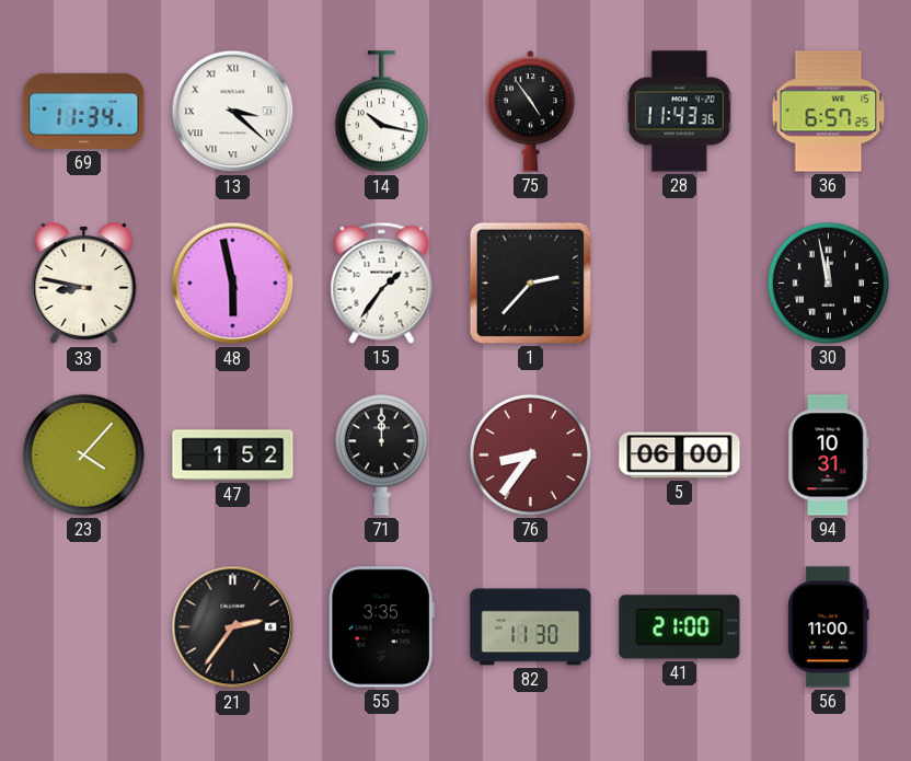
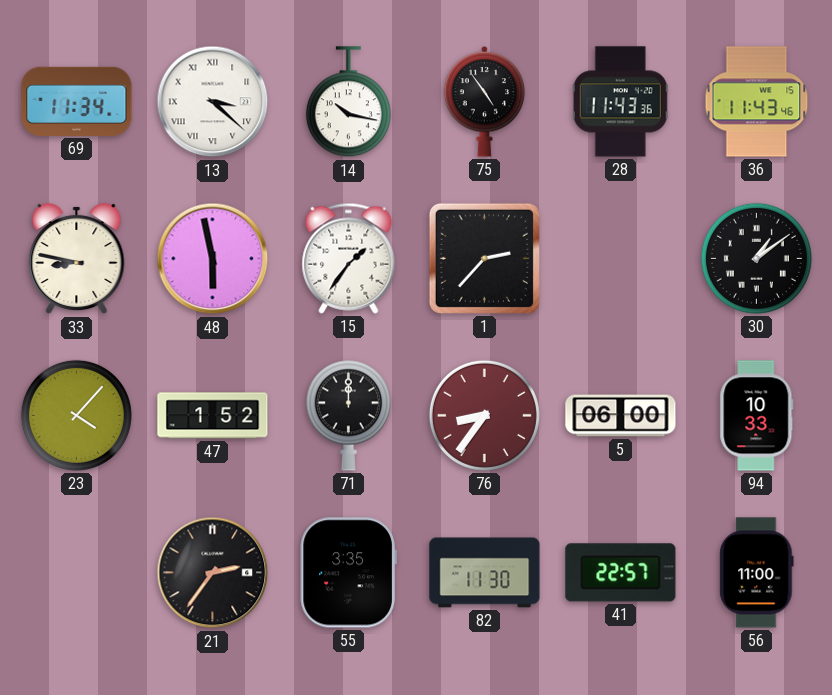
36: 6:57 -> 11:43 (757, 102)
30: 11:58 -> 1:09 (756, 258)
94: 10:31 -> 10:33 (757, 416)
41: 21:00 -> 22:57 (621, 573)
